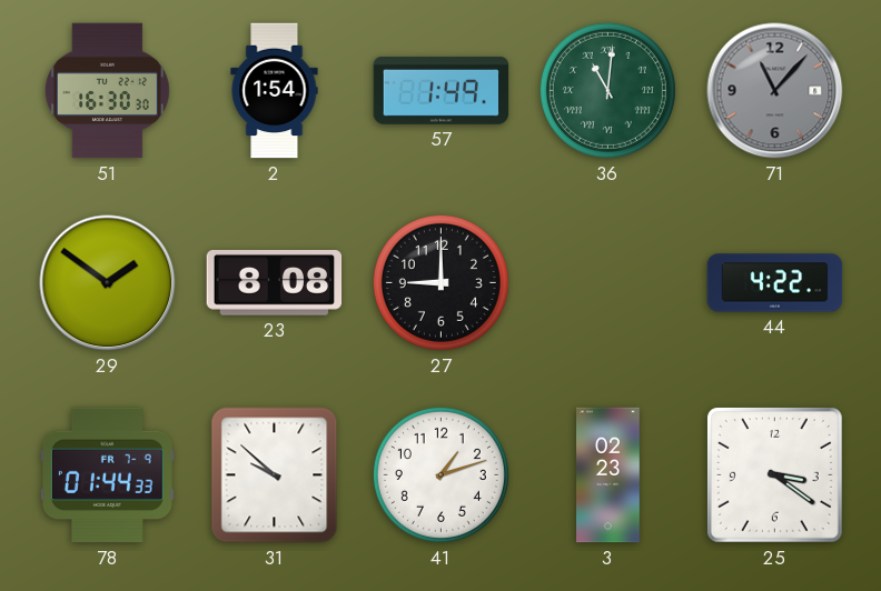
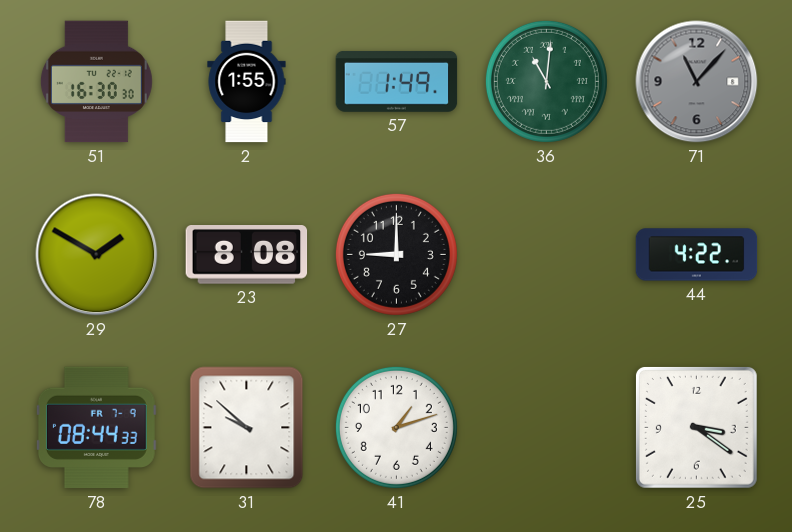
2: 1:54 -> 1:55 (247, 82)
29: 1:51 -> 1:50 (97, 255)
78: 01:44 -> 08:44 (96, 428)
3: 02:23 -> none (608, 475)
